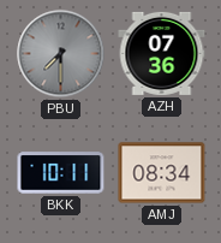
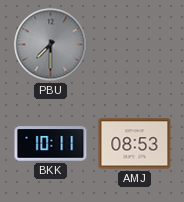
AZH: 07:36 -> none (162, 53)
AMJ: 08:34 -> 08:53 (135, 144)
